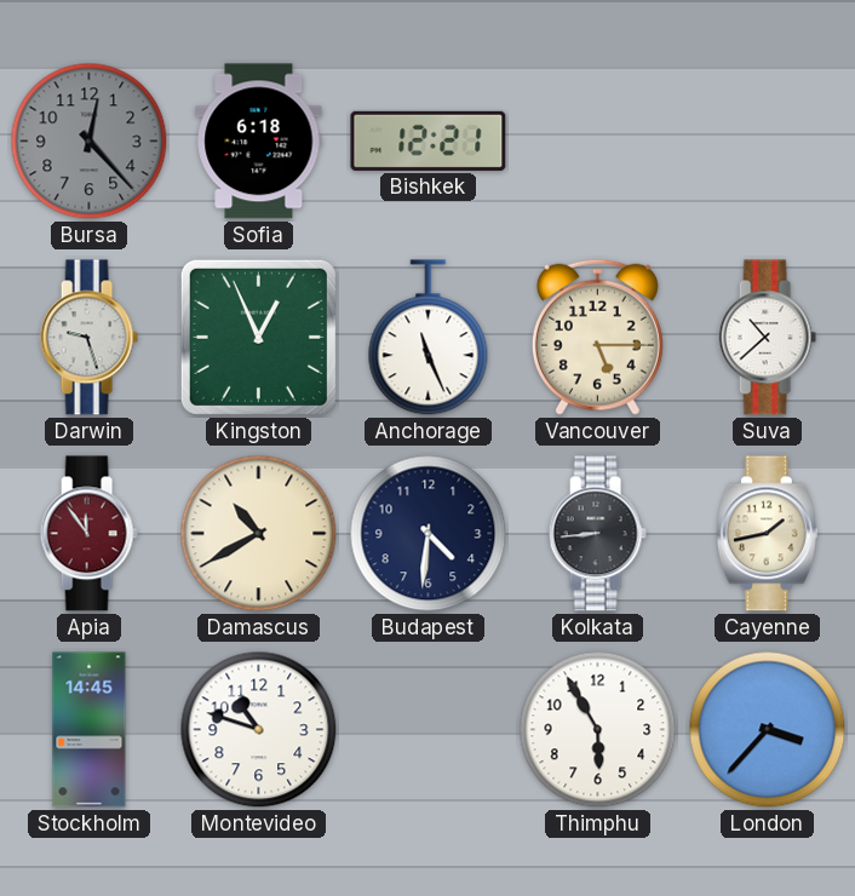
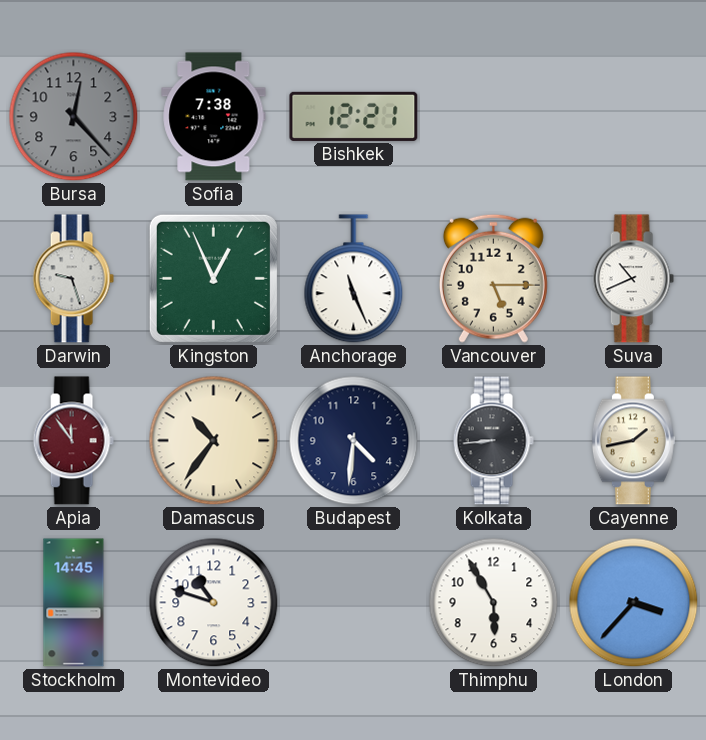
Sofia: 6:18 -> 7:38 (214, 117)
Suva: 10:38 -> 10:41 (633, 279)
Damascus: 10:40 -> 10:36 (214, 441)
